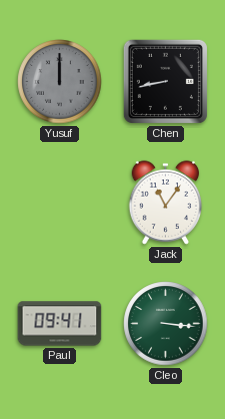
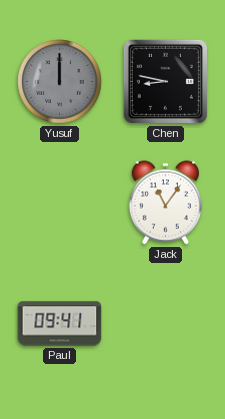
Chen: 8:43 -> 8:47 (165, 81)
Cleo: 3:16 -> none (166, 324)
